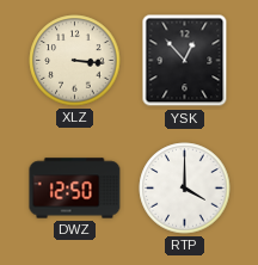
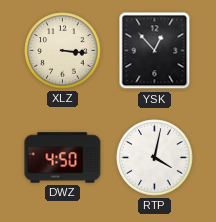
DWZ: 12:50 -> 4:50 (63, 158)
RTP: 4:00 -> 4:02 (155, 158)
